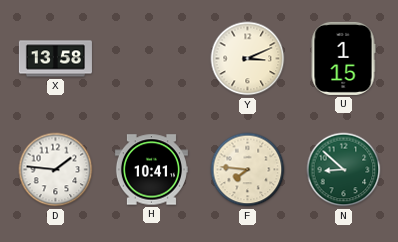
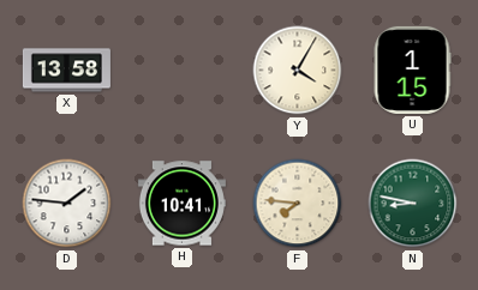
Y: 3:11 -> 4:05 (298, 71)
N: 8:52 -> 8:47 (413, 204)
